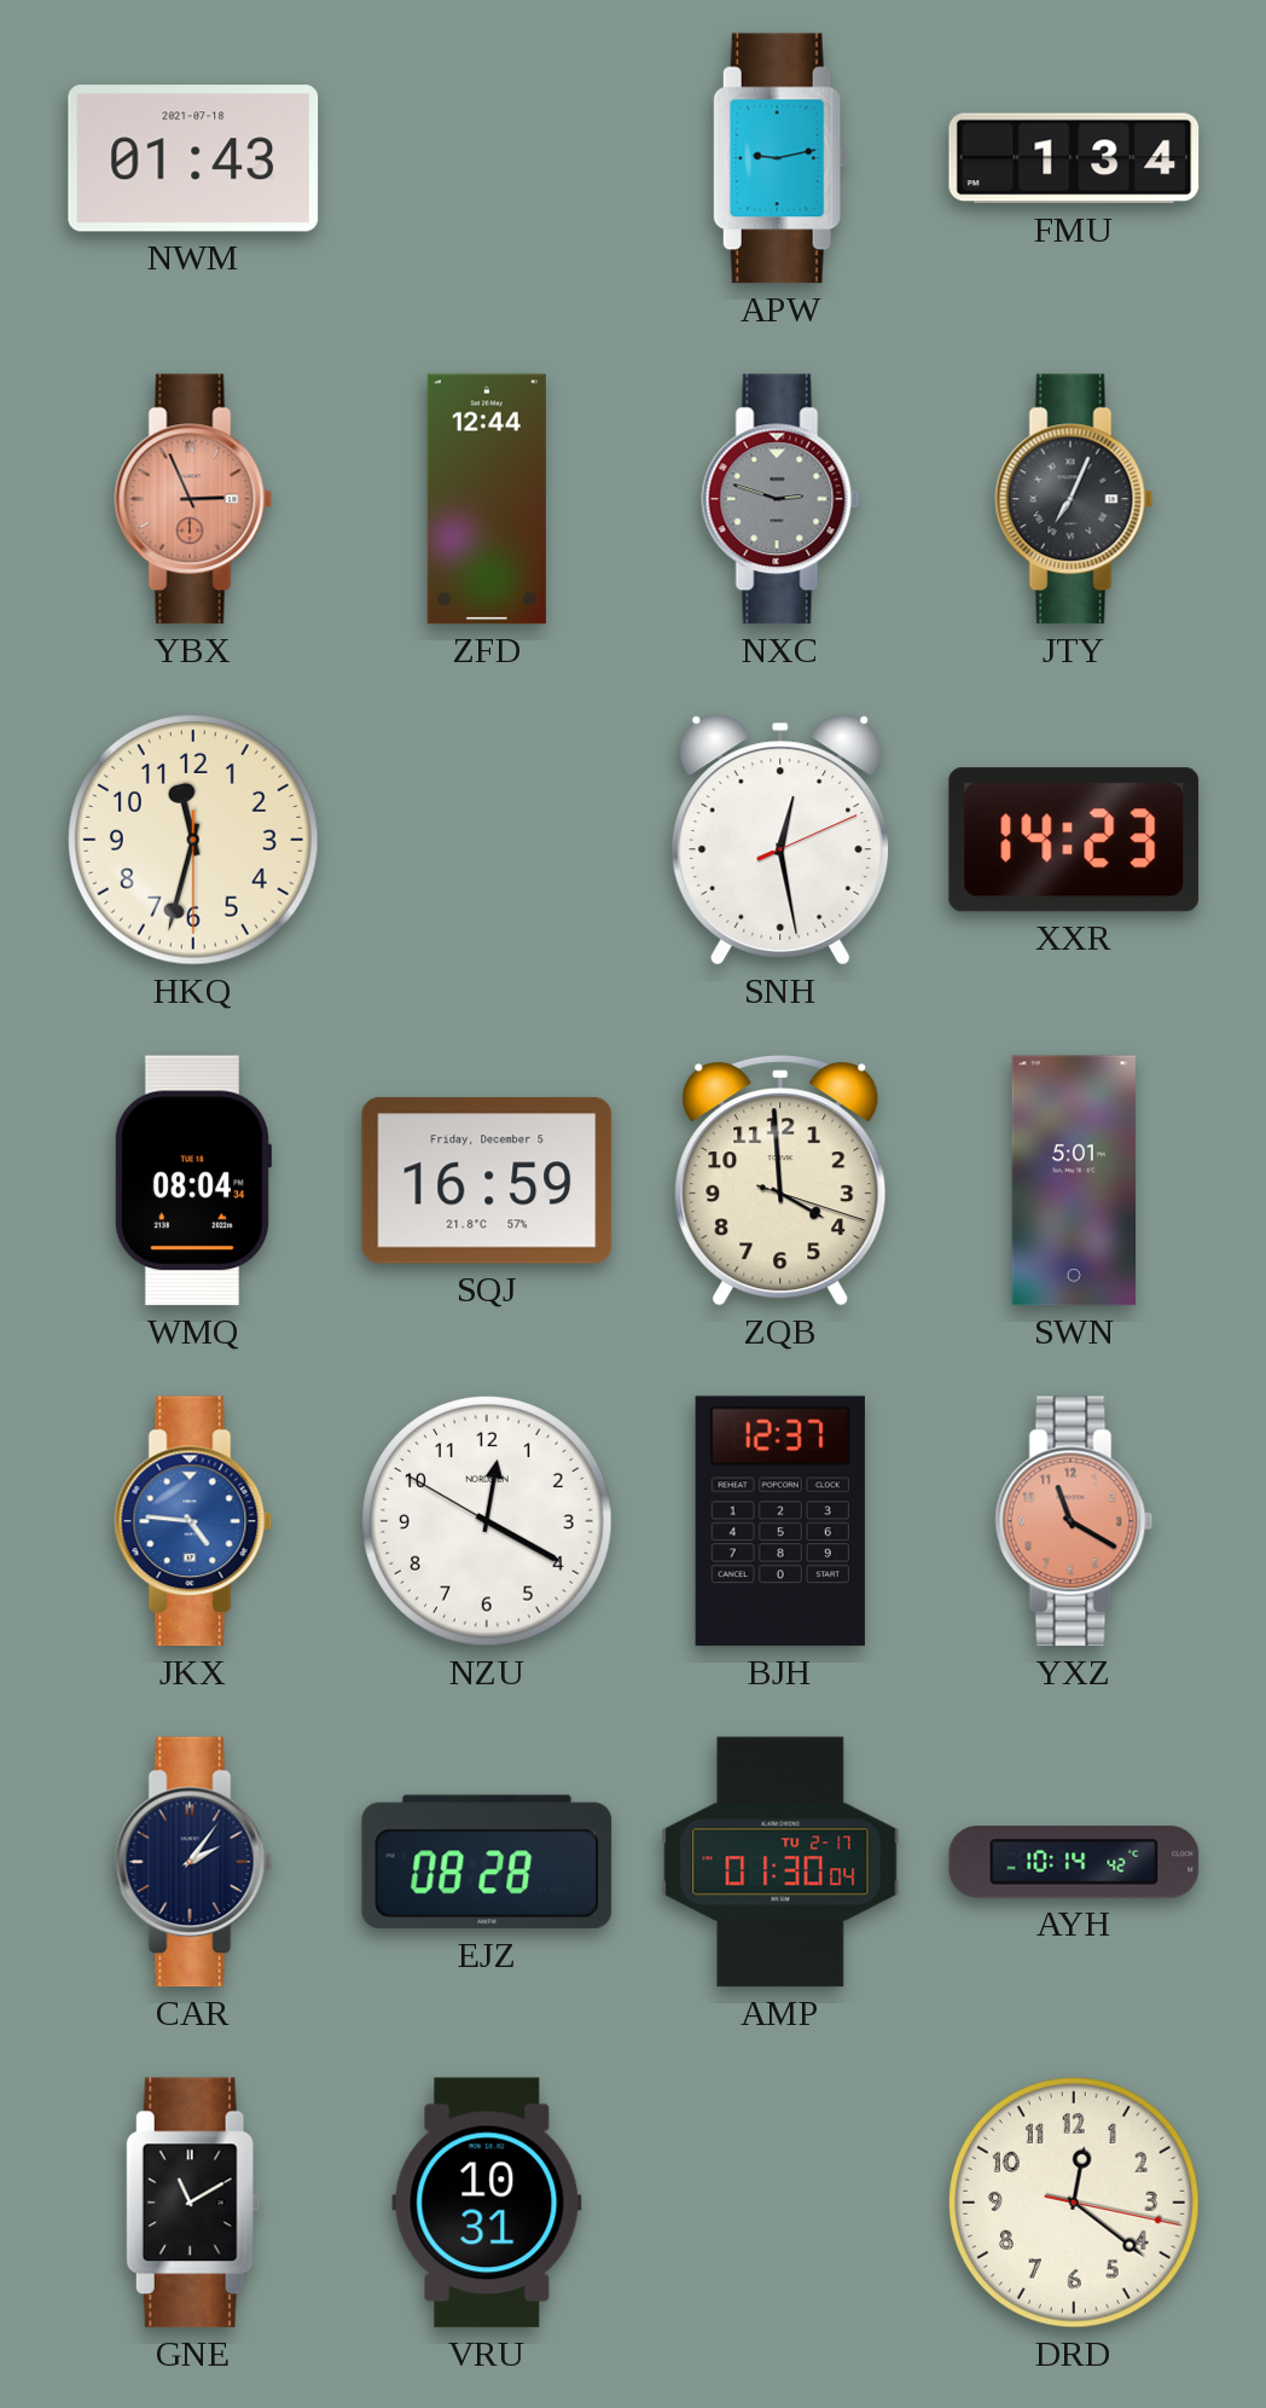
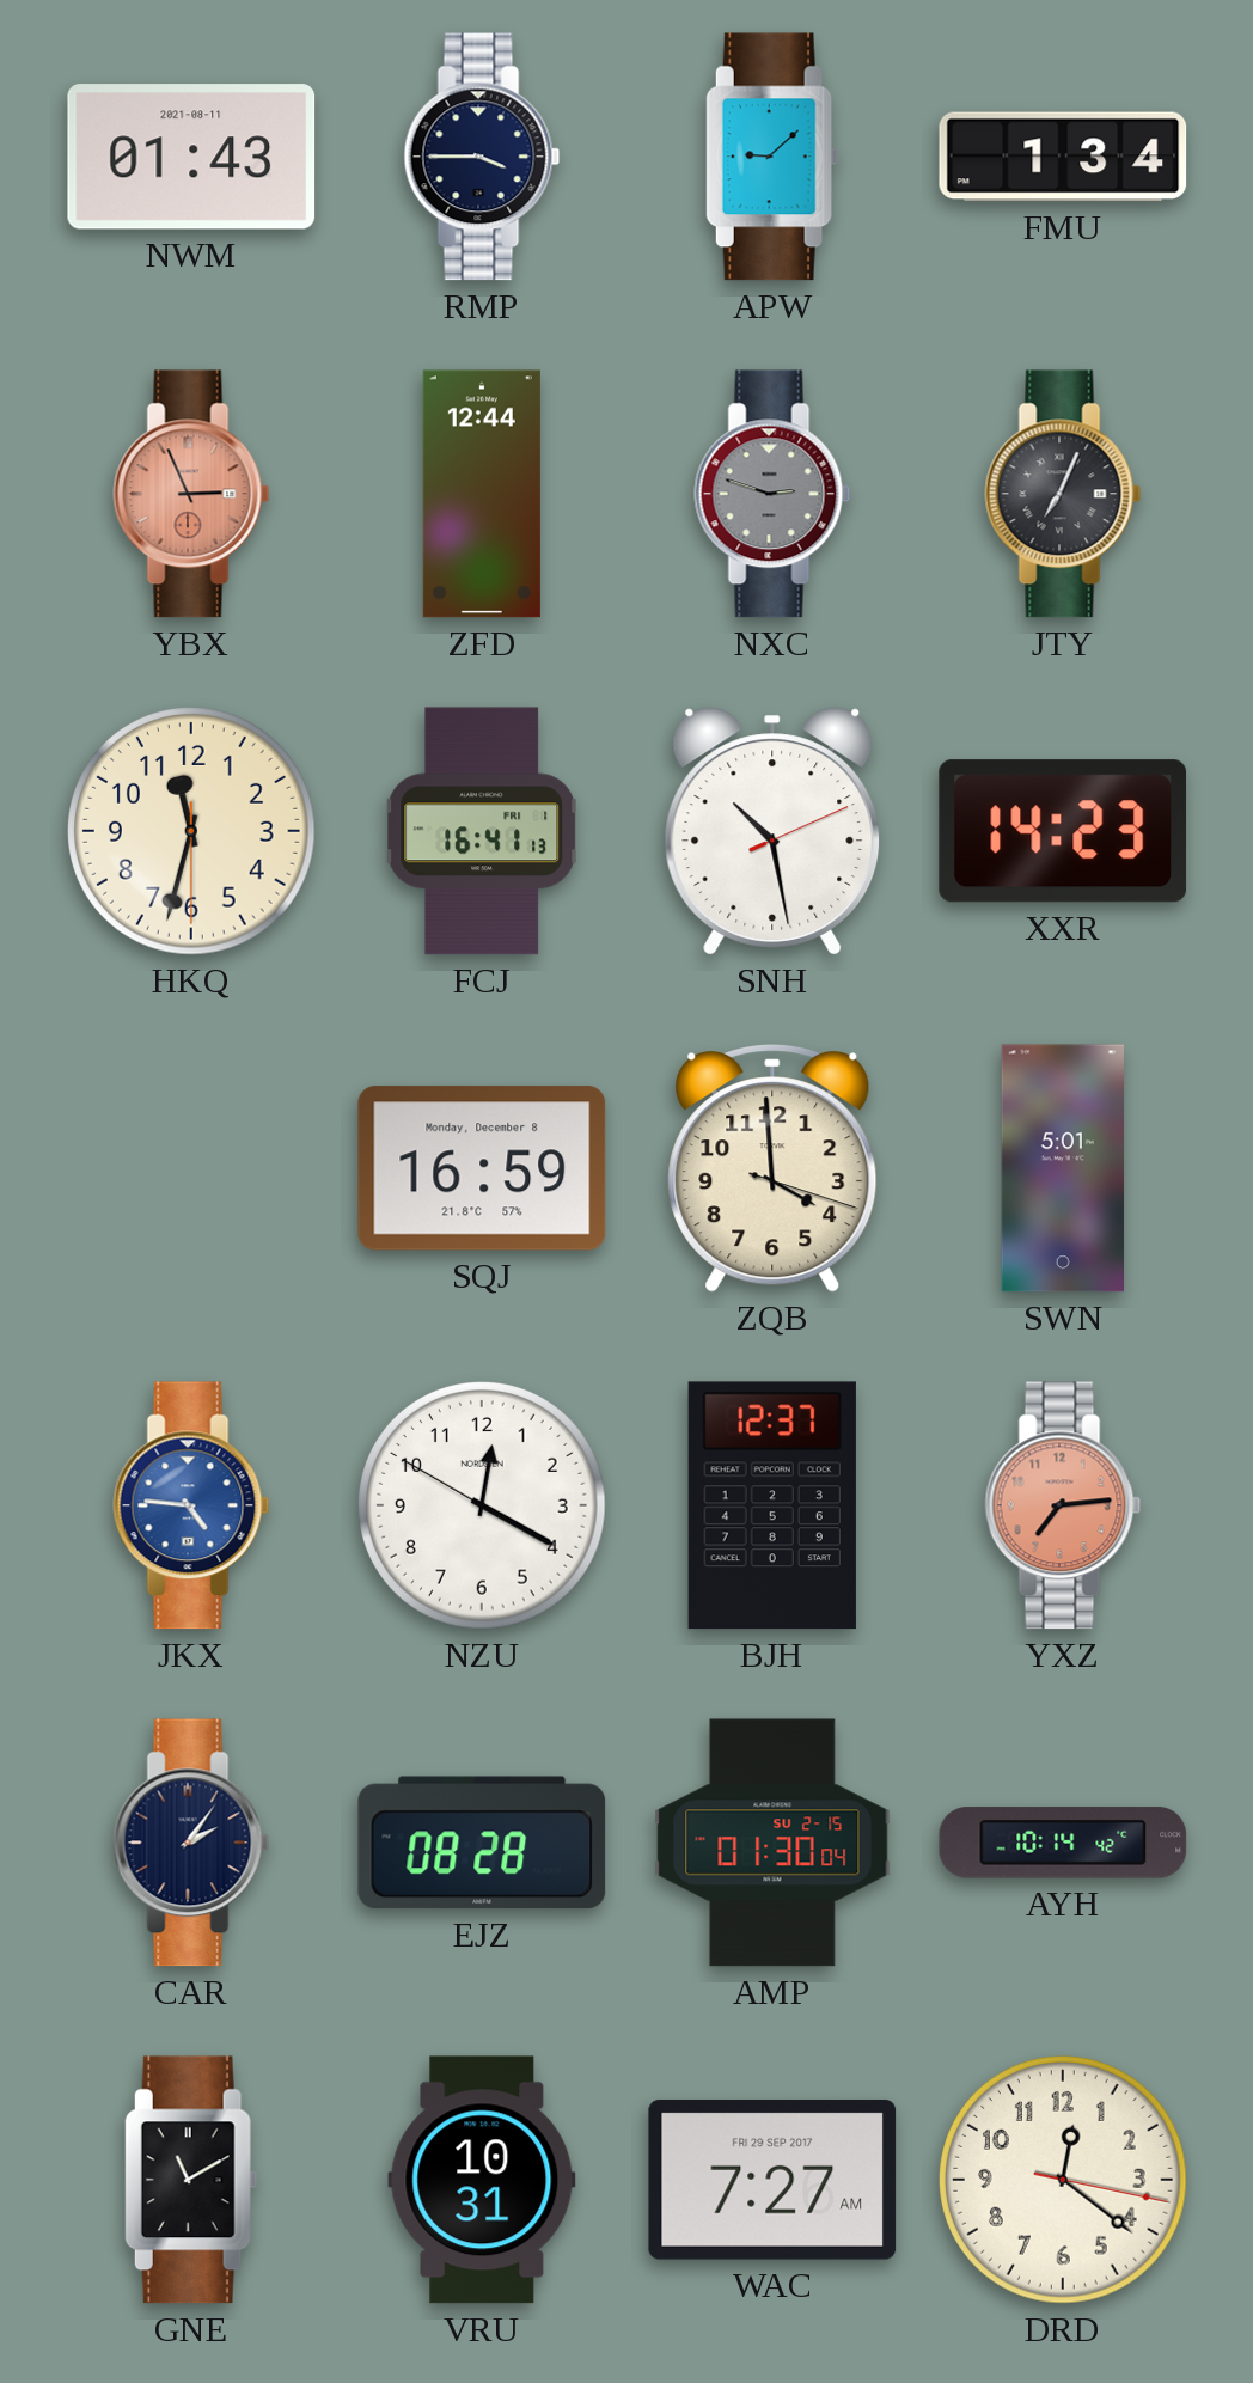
NWM date: 2021-07-18 -> 2021-08-11 (191, 157)
RMP: none -> 3:45 (482, 157)
APW: 9:13 -> 9:08 (772, 157)
FCJ: none -> 16:41 (482, 831)
SNH: 12:28 -> 10:28 (772, 831)
WMQ: 08:04 -> none (192, 1180)
SQJ date: Friday, December 5 -> Monday, December 8 (482, 1168)
YXZ: 11:20 -> 7:14 (1063, 1505)
AMP date: TU 2-17 -> SU 2-15 (772, 1843)
WAC: none -> 7:27 (772, 2180)
